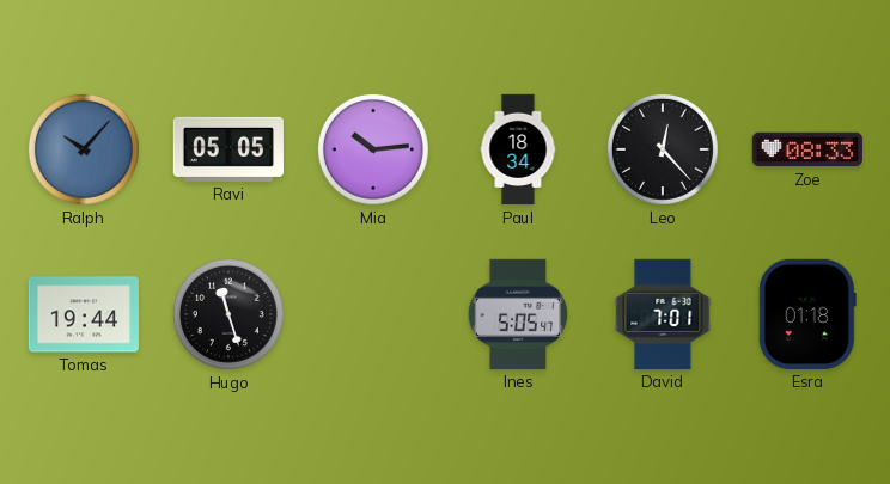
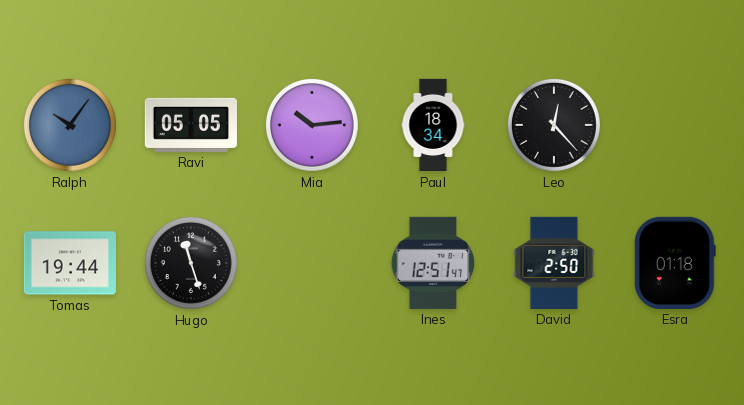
Ralph: 10:07 -> 10:06 (70, 125)
Zoe: 08:33 -> none (807, 149)
Ines: 5:05 -> 12:51 (433, 263)
David: 7:01 -> 2:50 (554, 263)
